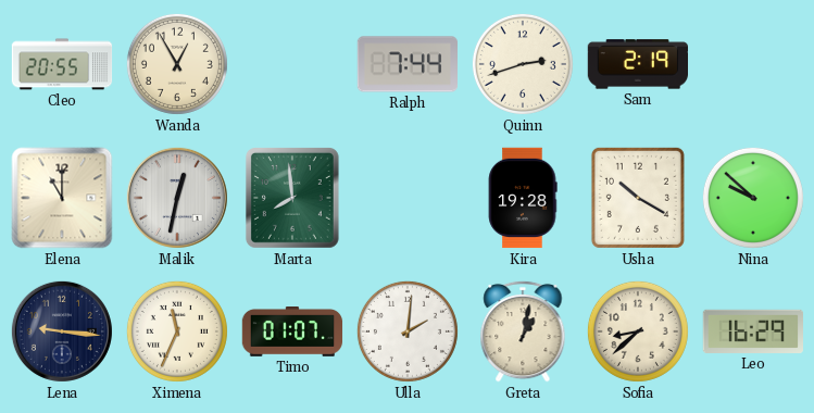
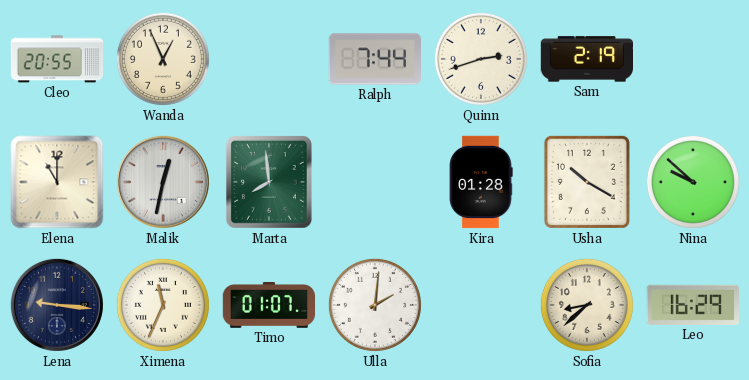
Wanda: 12:55 -> 12:56 (163, 59)
Kira: 19:28 -> 01:28 (481, 182)
Greta: 1:02 -> none (523, 331)
